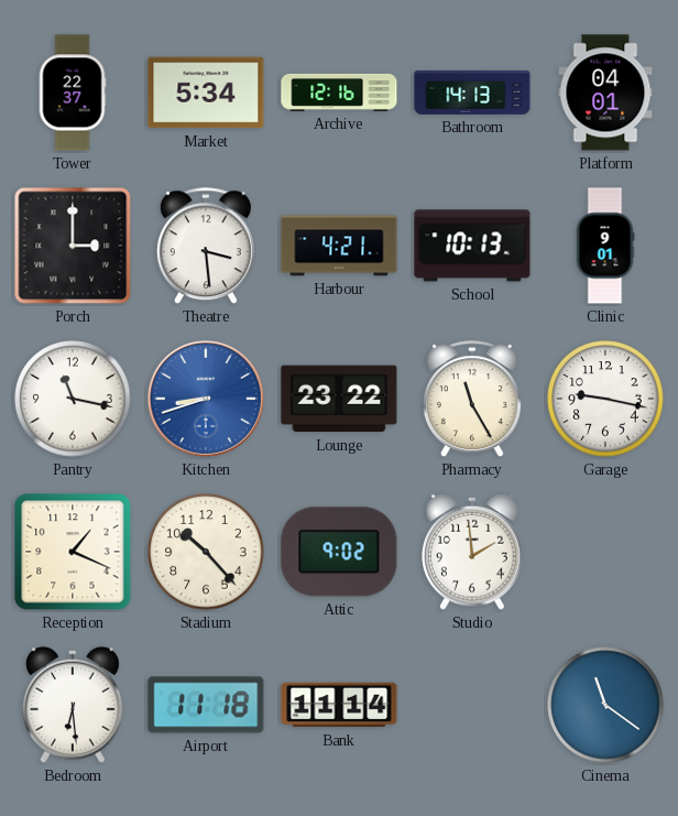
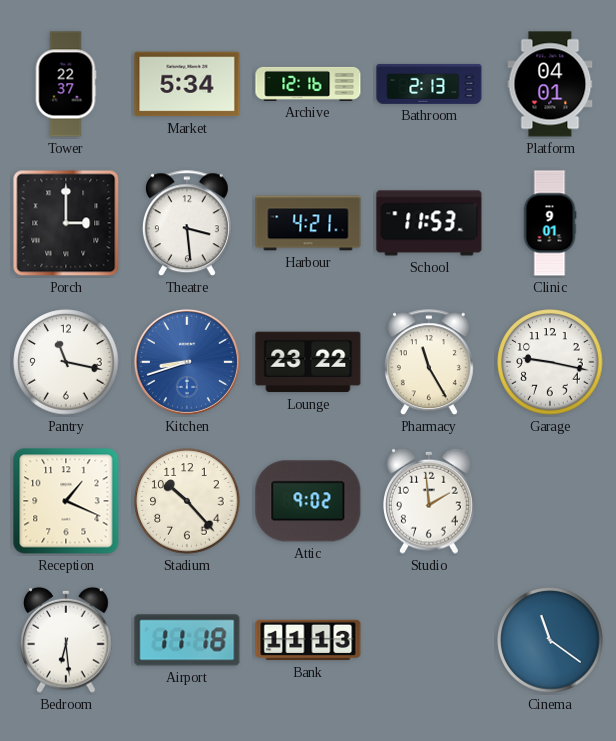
Bathroom: 14:13 -> 2:13 (429, 84)
School: 10:13 -> 11:53 (429, 223)
Bank: 11:14 -> 11:13 (308, 640)
